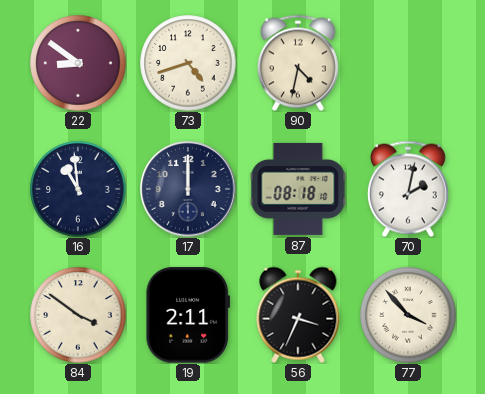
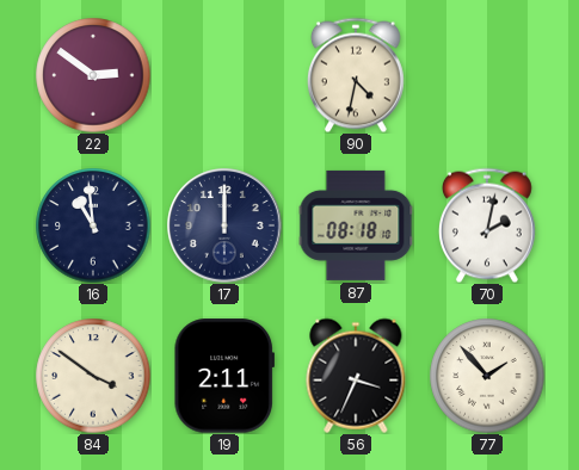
22: 8:51 -> 2:51 (93, 75)
73: 4:42 -> none (188, 63)
77: 3:53 -> 1:53 (487, 376)
